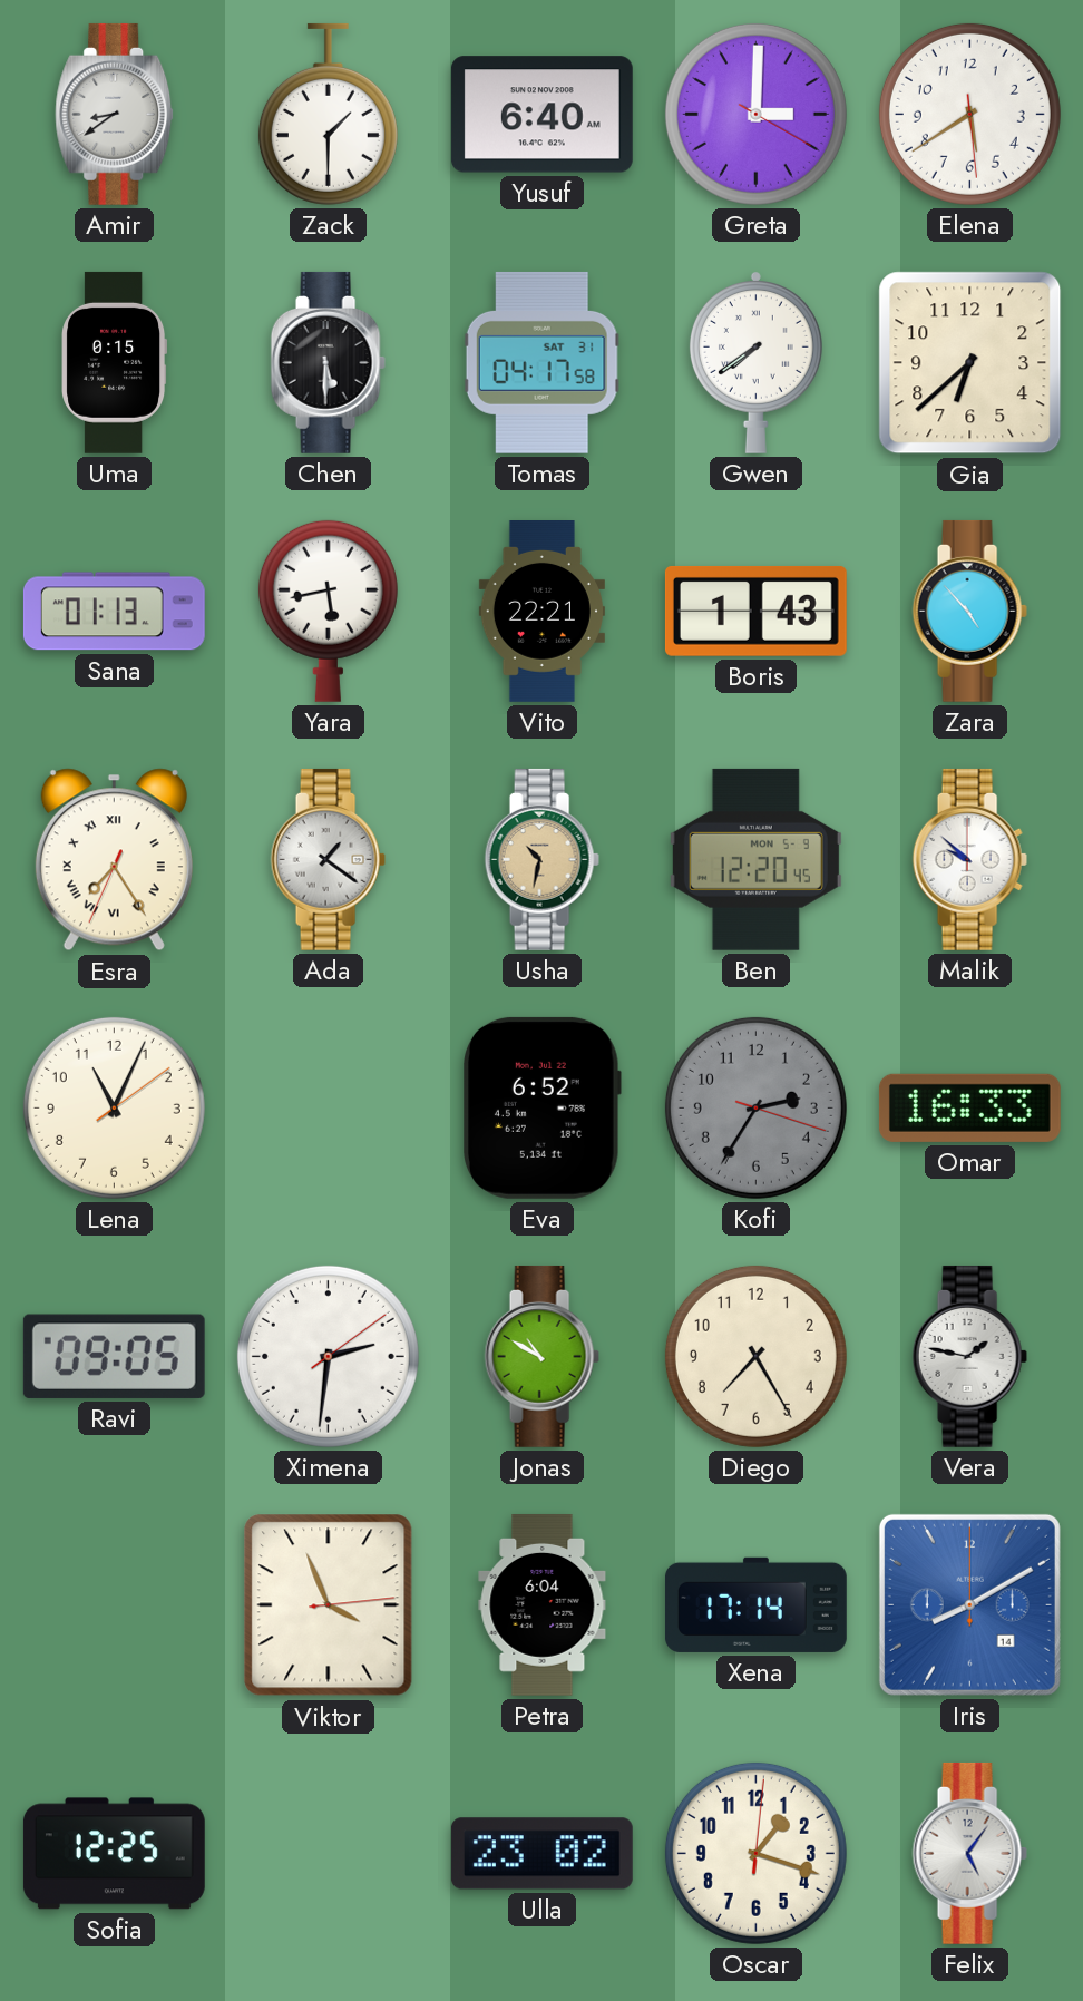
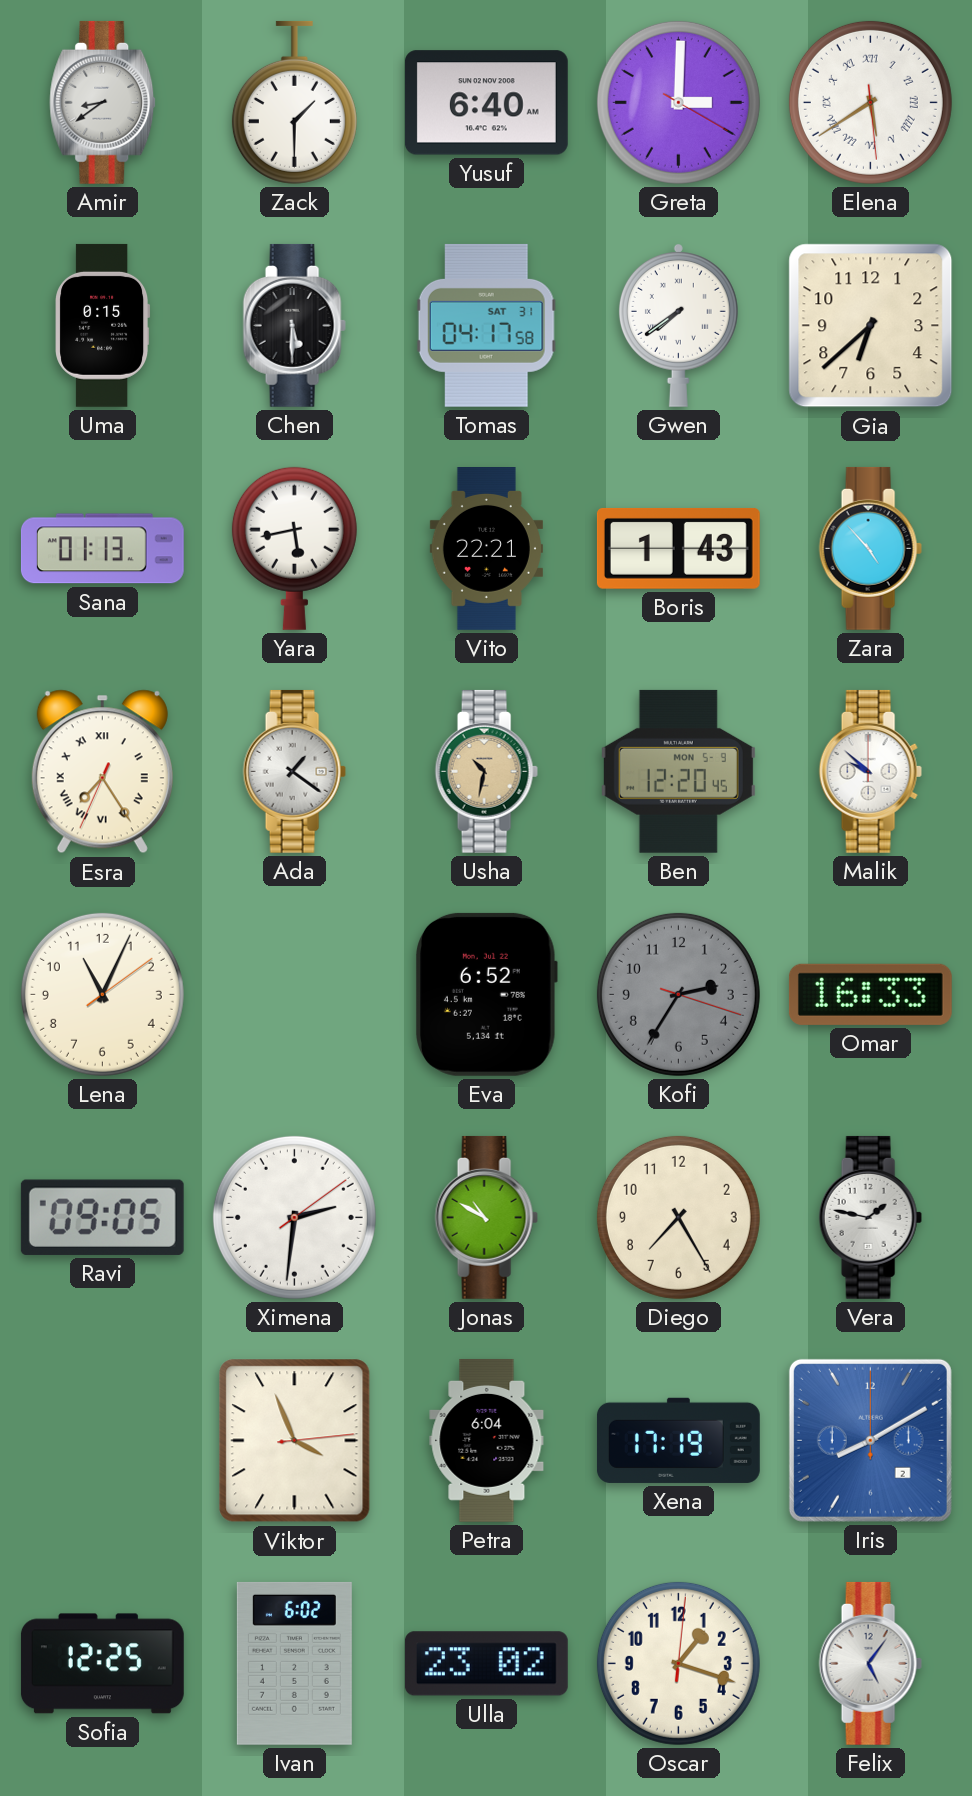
Elena numerals: Arabic -> Roman (870, 102)
Xena: 17:14 -> 17:19 (678, 1440)
Iris date: 14 -> 2 (870, 1440)
Ivan: none -> 6:02 (294, 1663)
